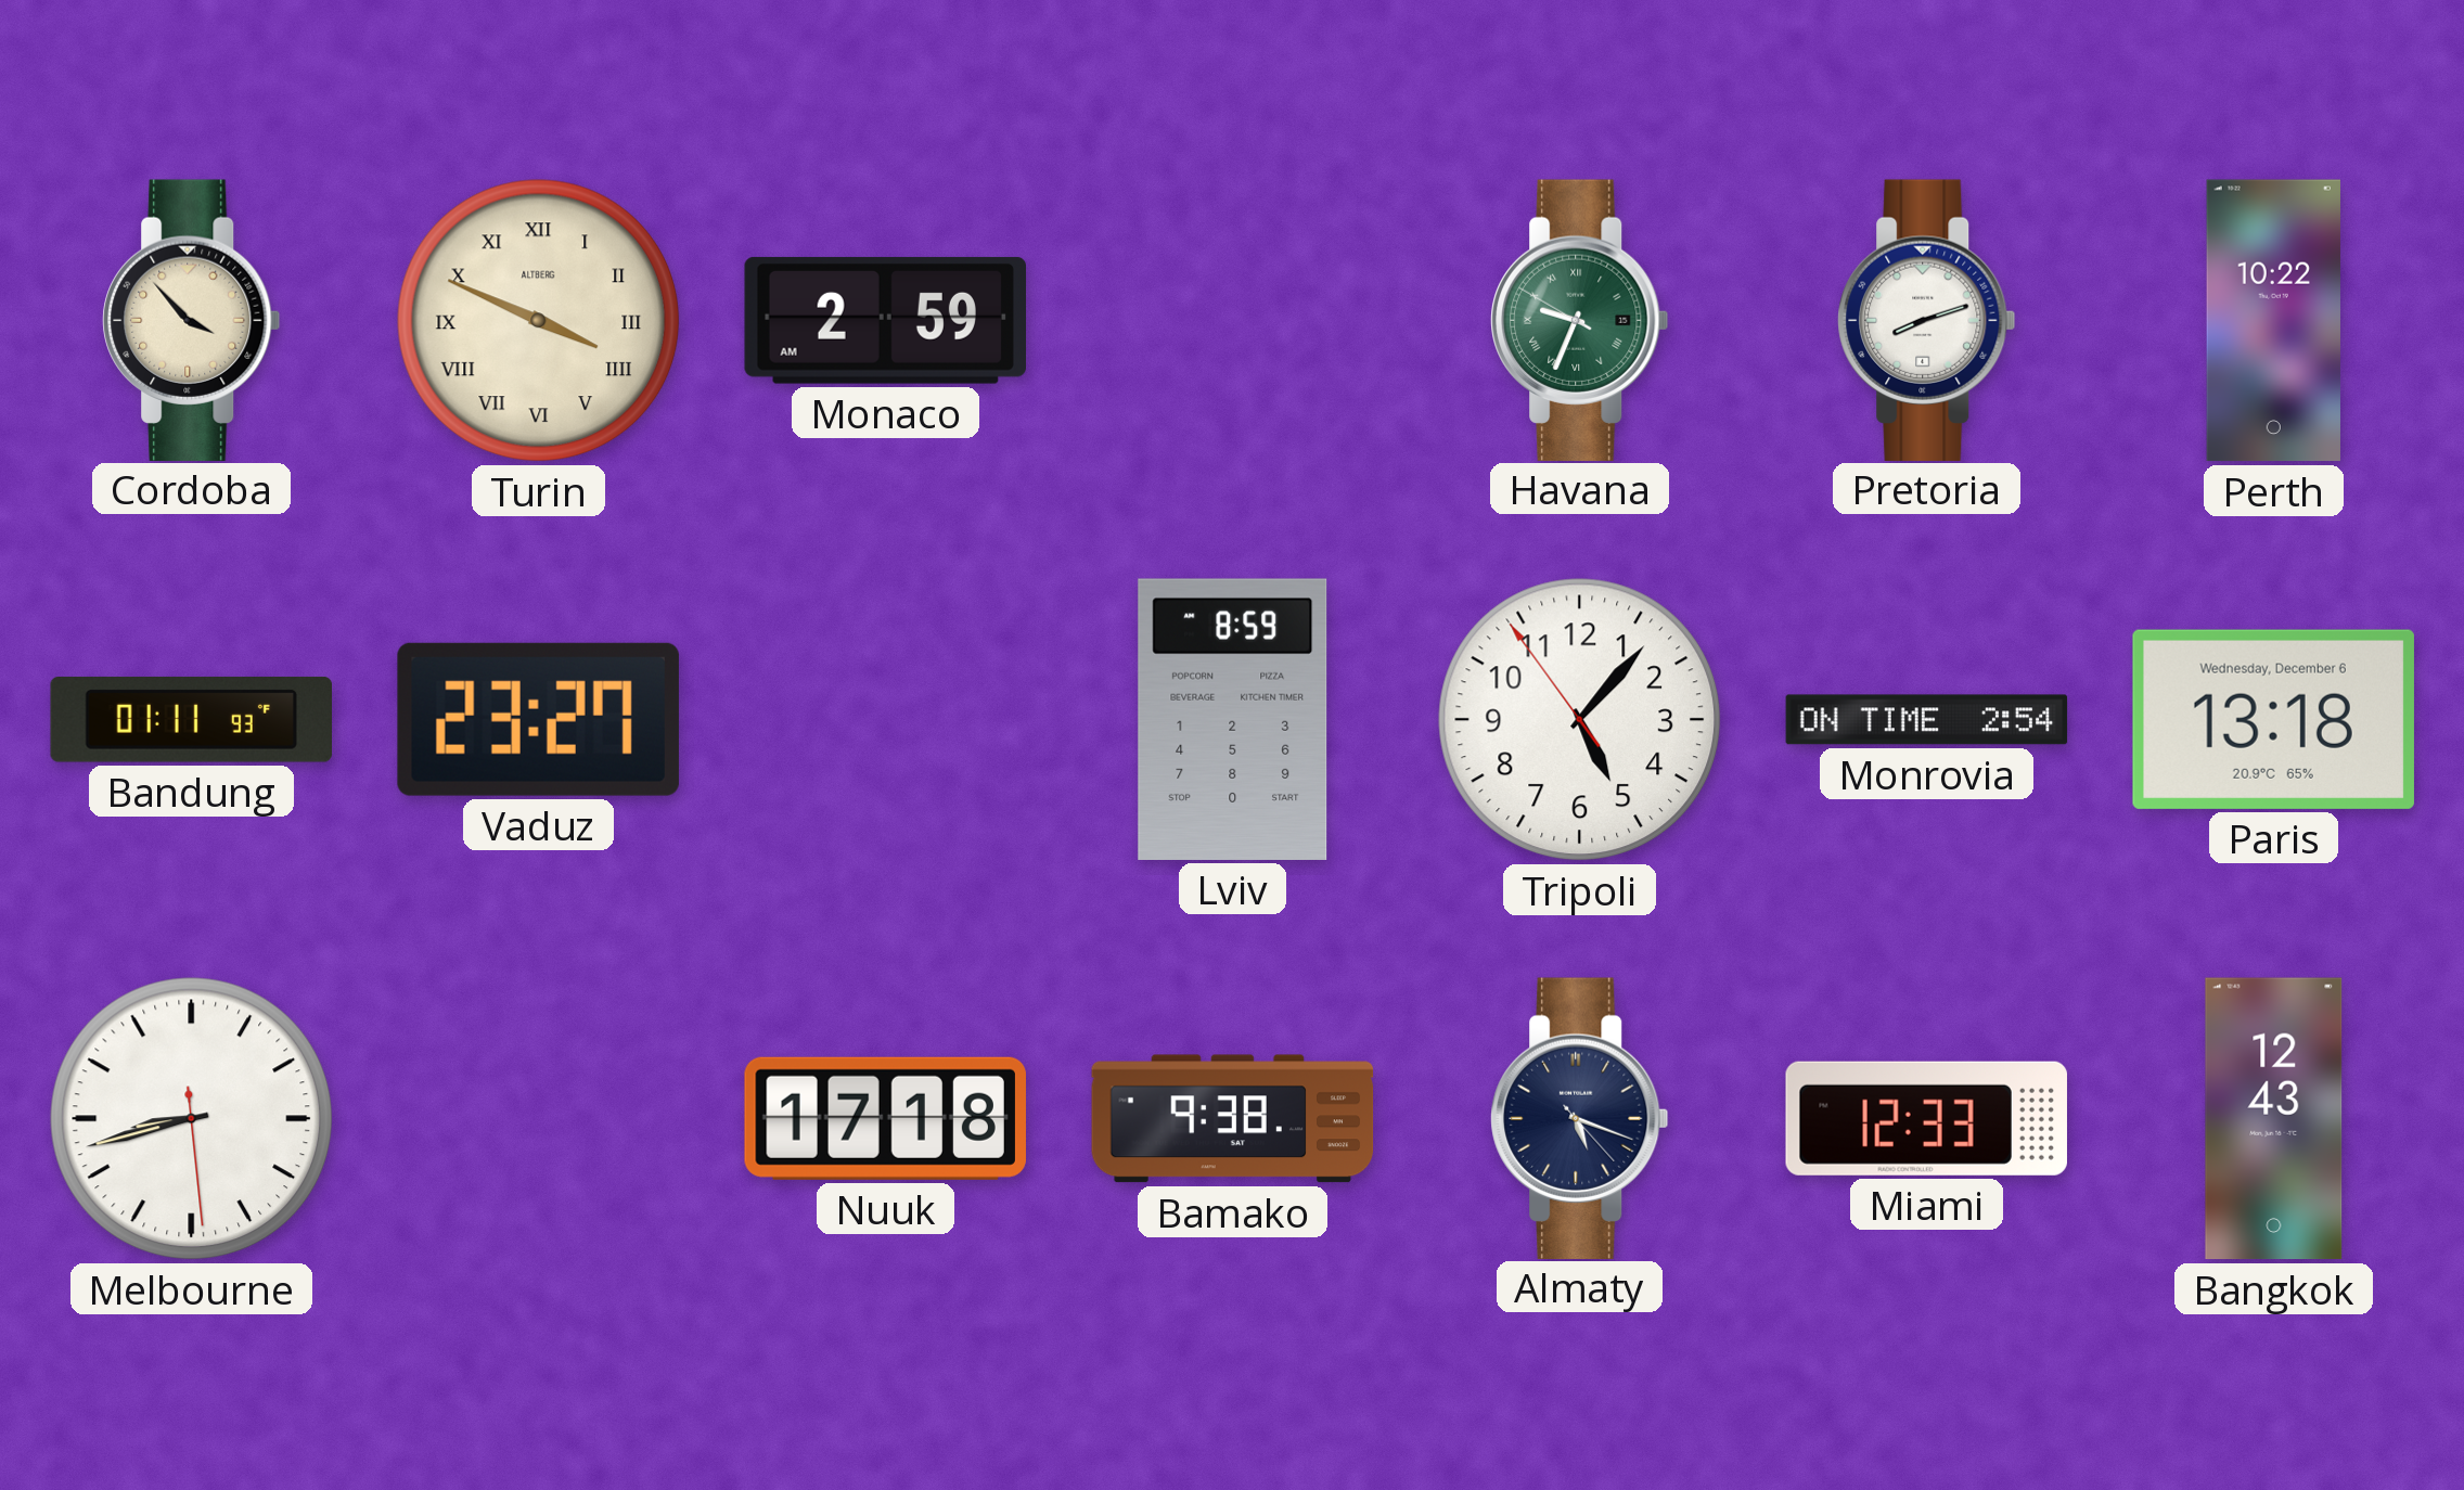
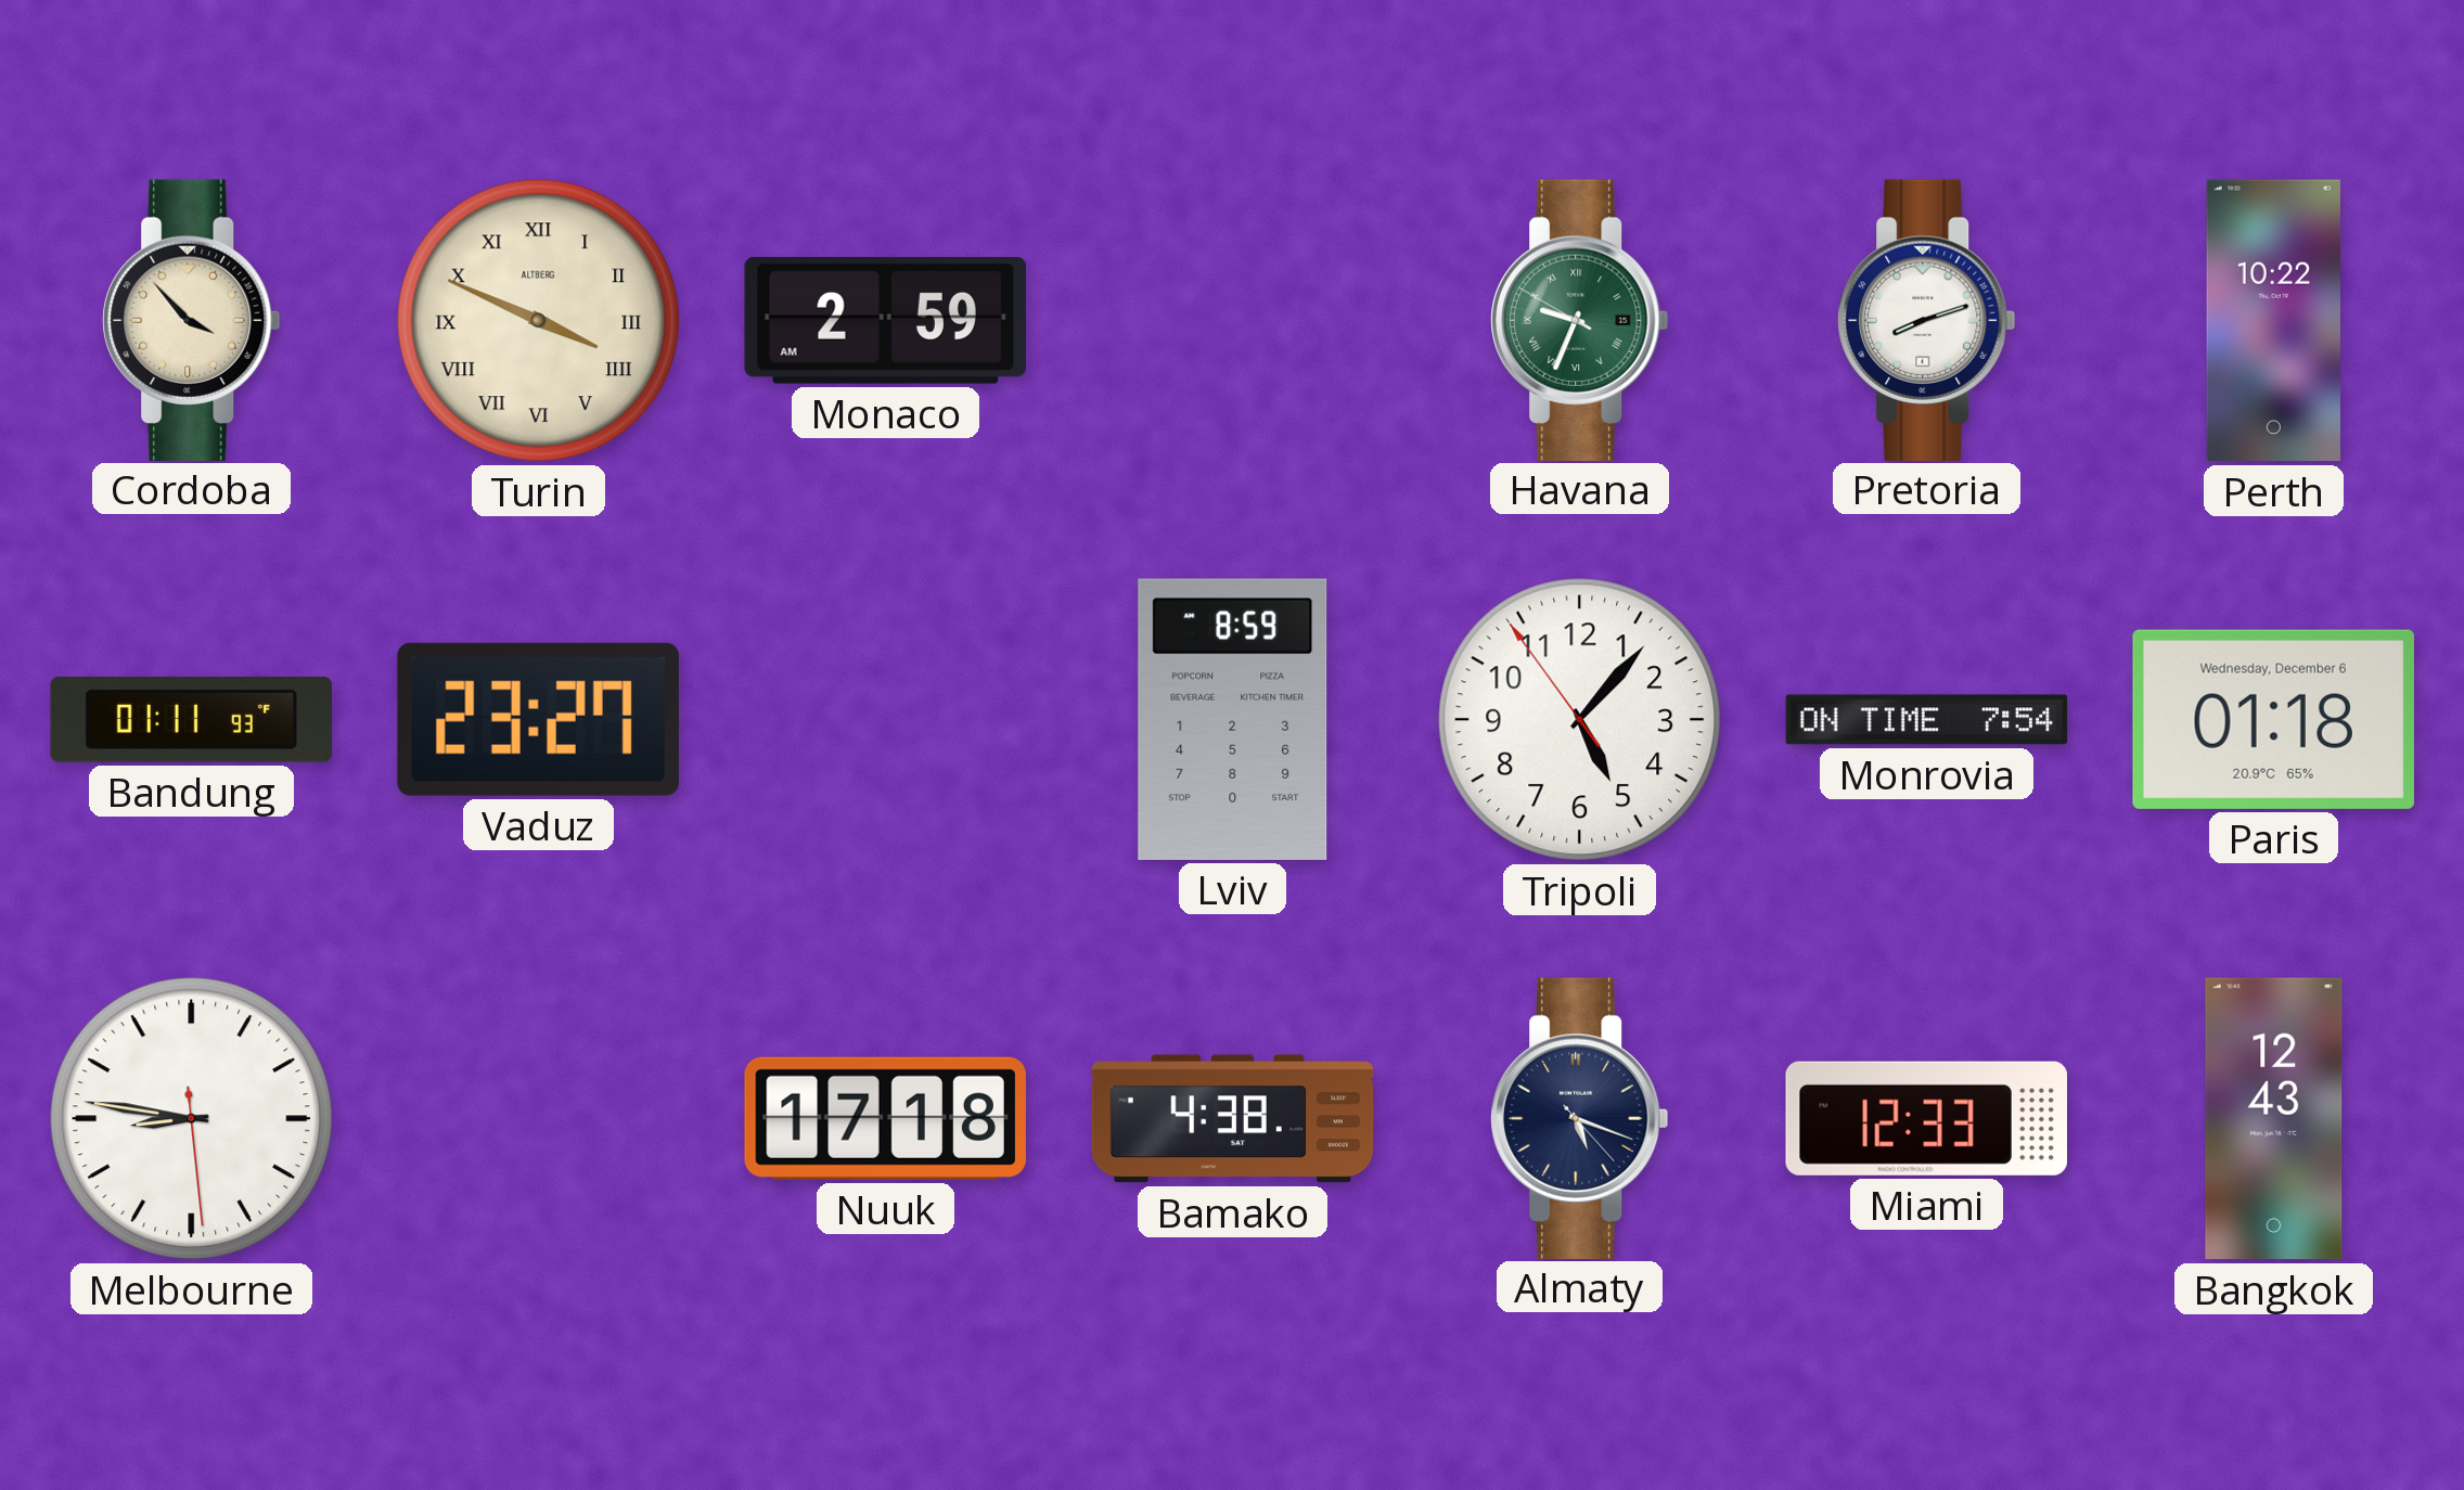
Monrovia: 2:54 -> 7:54 (1927, 720)
Paris: 13:18 -> 01:18 (2273, 719)
Melbourne: 8:42 -> 8:46 (192, 1119)
Bamako: 9:38 -> 4:38 (1233, 1119)
